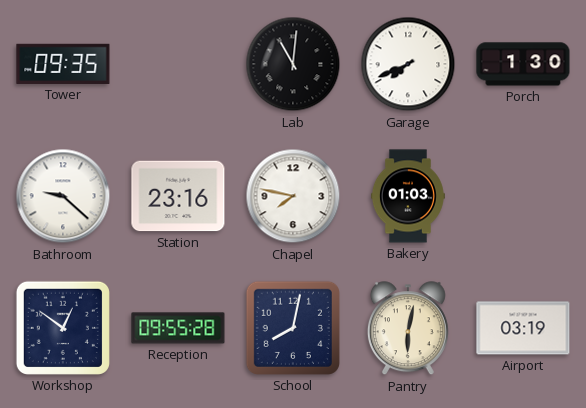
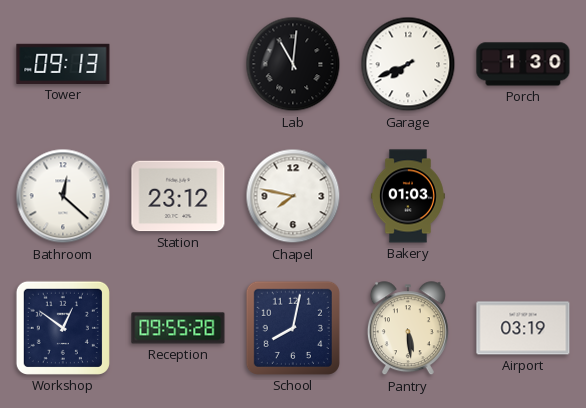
Tower: 09:35 -> 09:13 (63, 64)
Bathroom: 9:22 -> 12:22 (63, 196)
Station: 23:16 -> 23:12 (178, 196)
Pantry: 6:02 -> 5:29 (408, 329)
